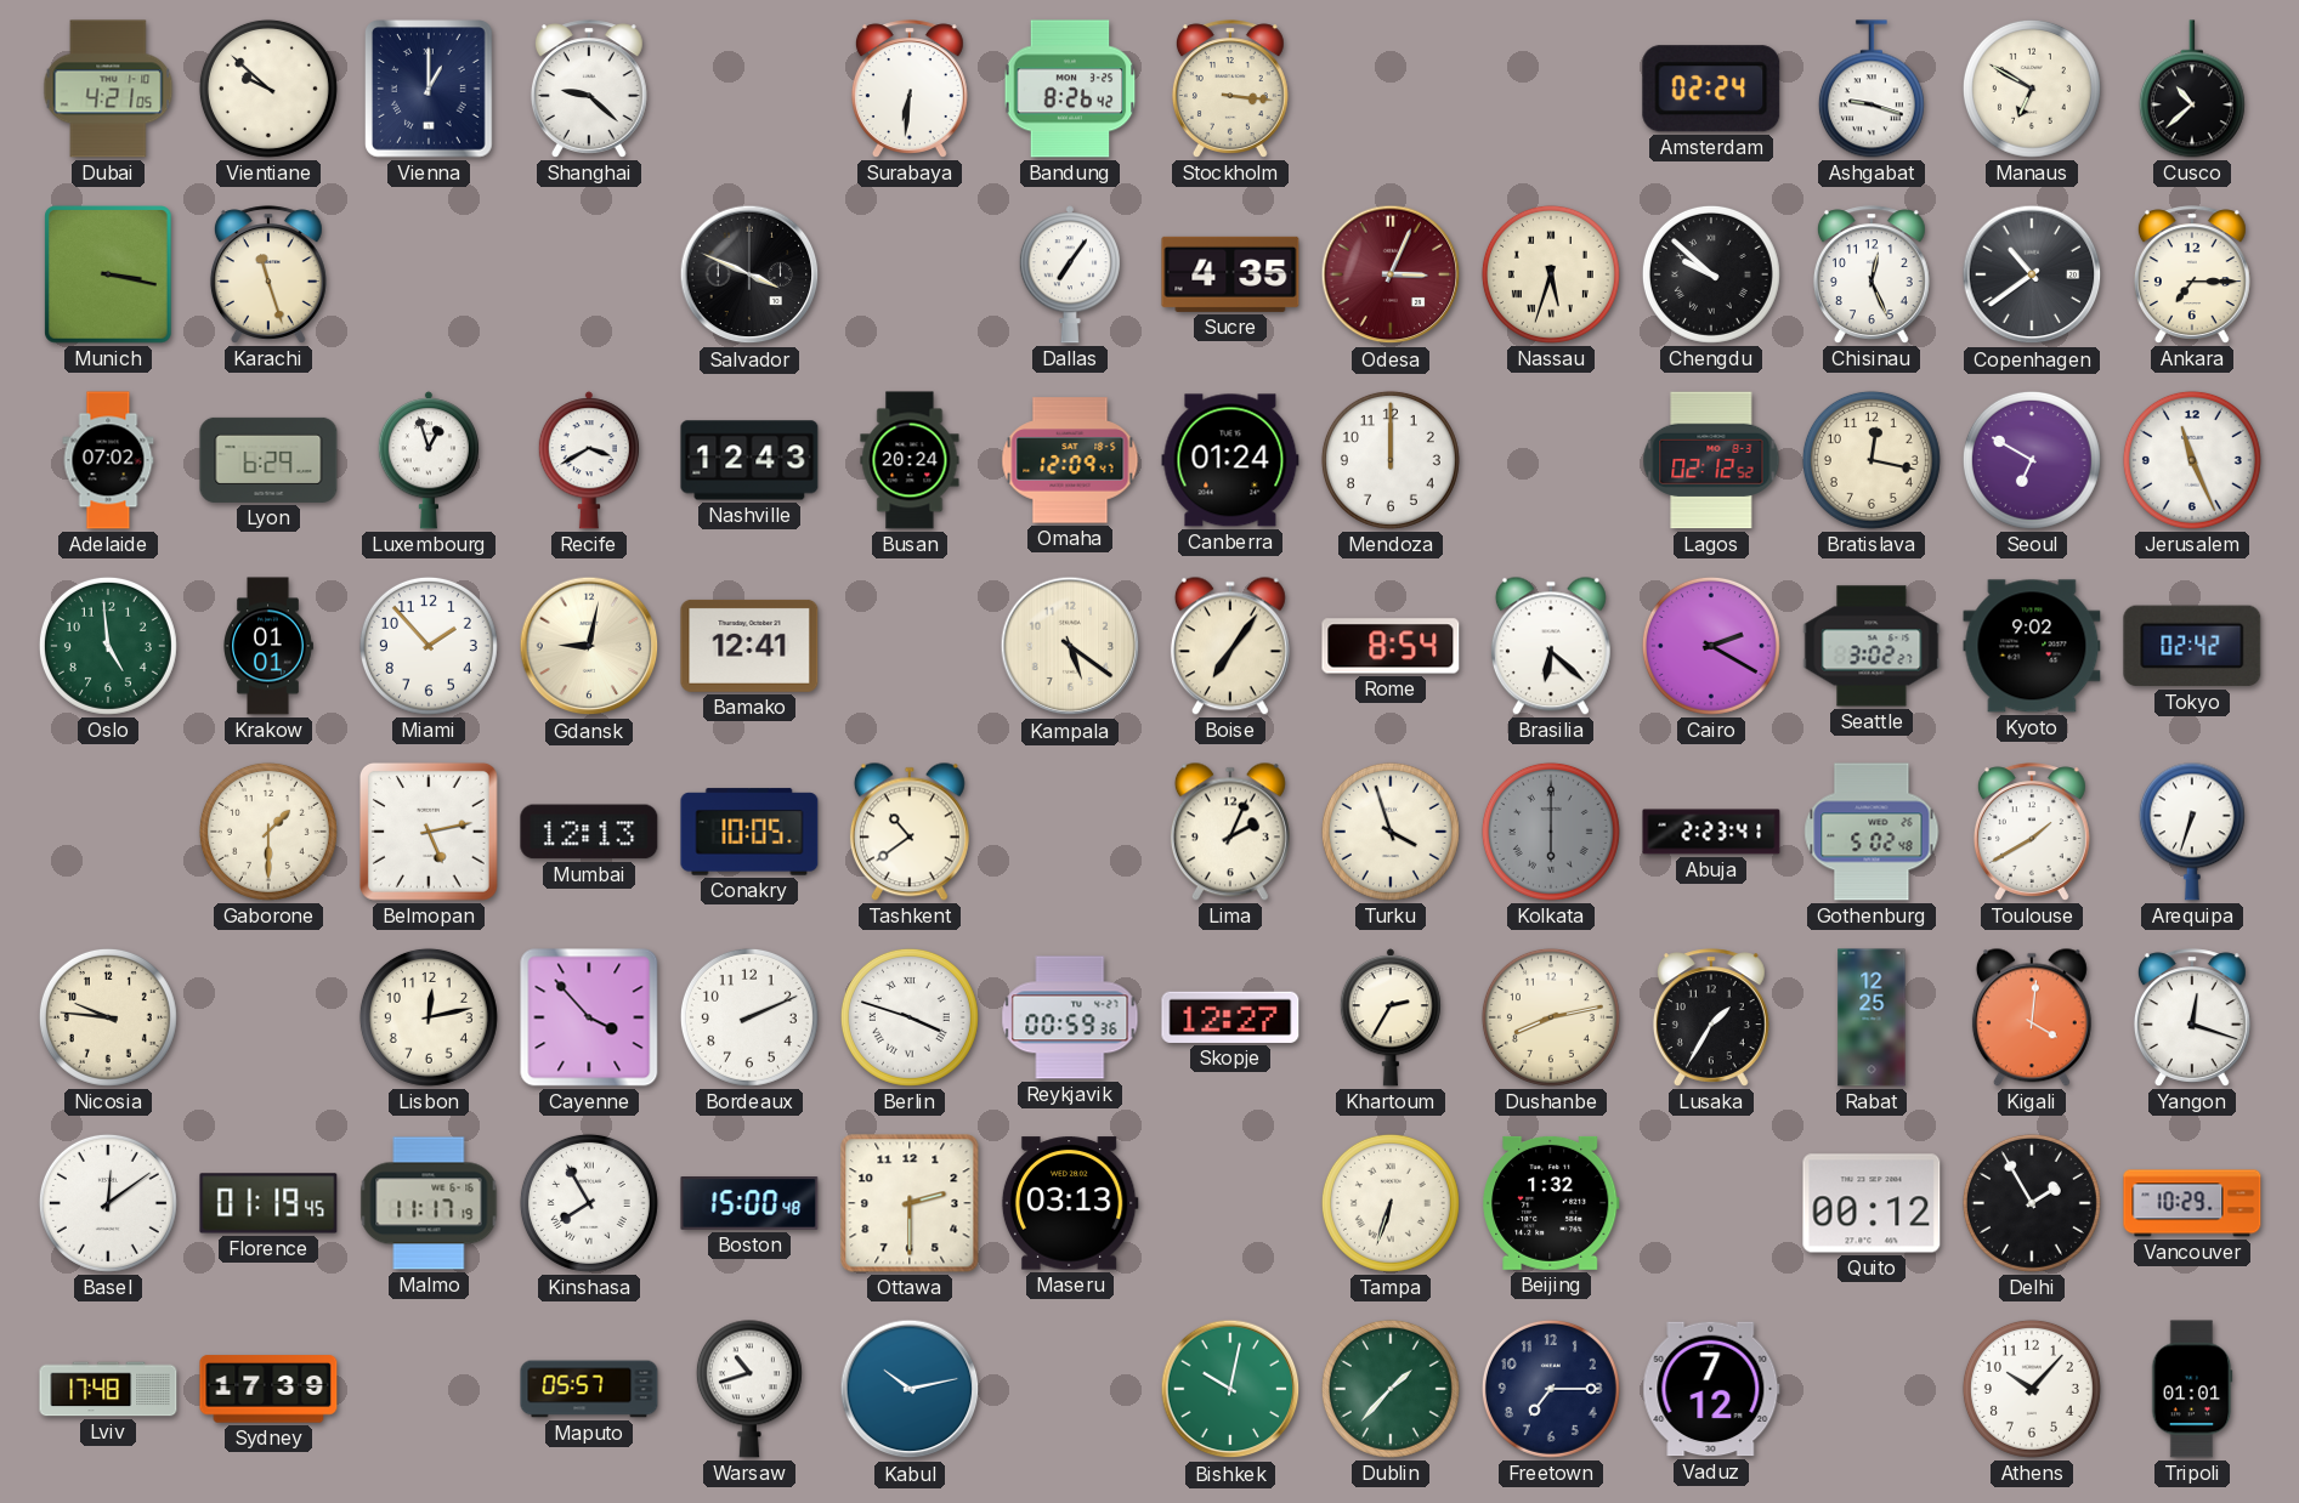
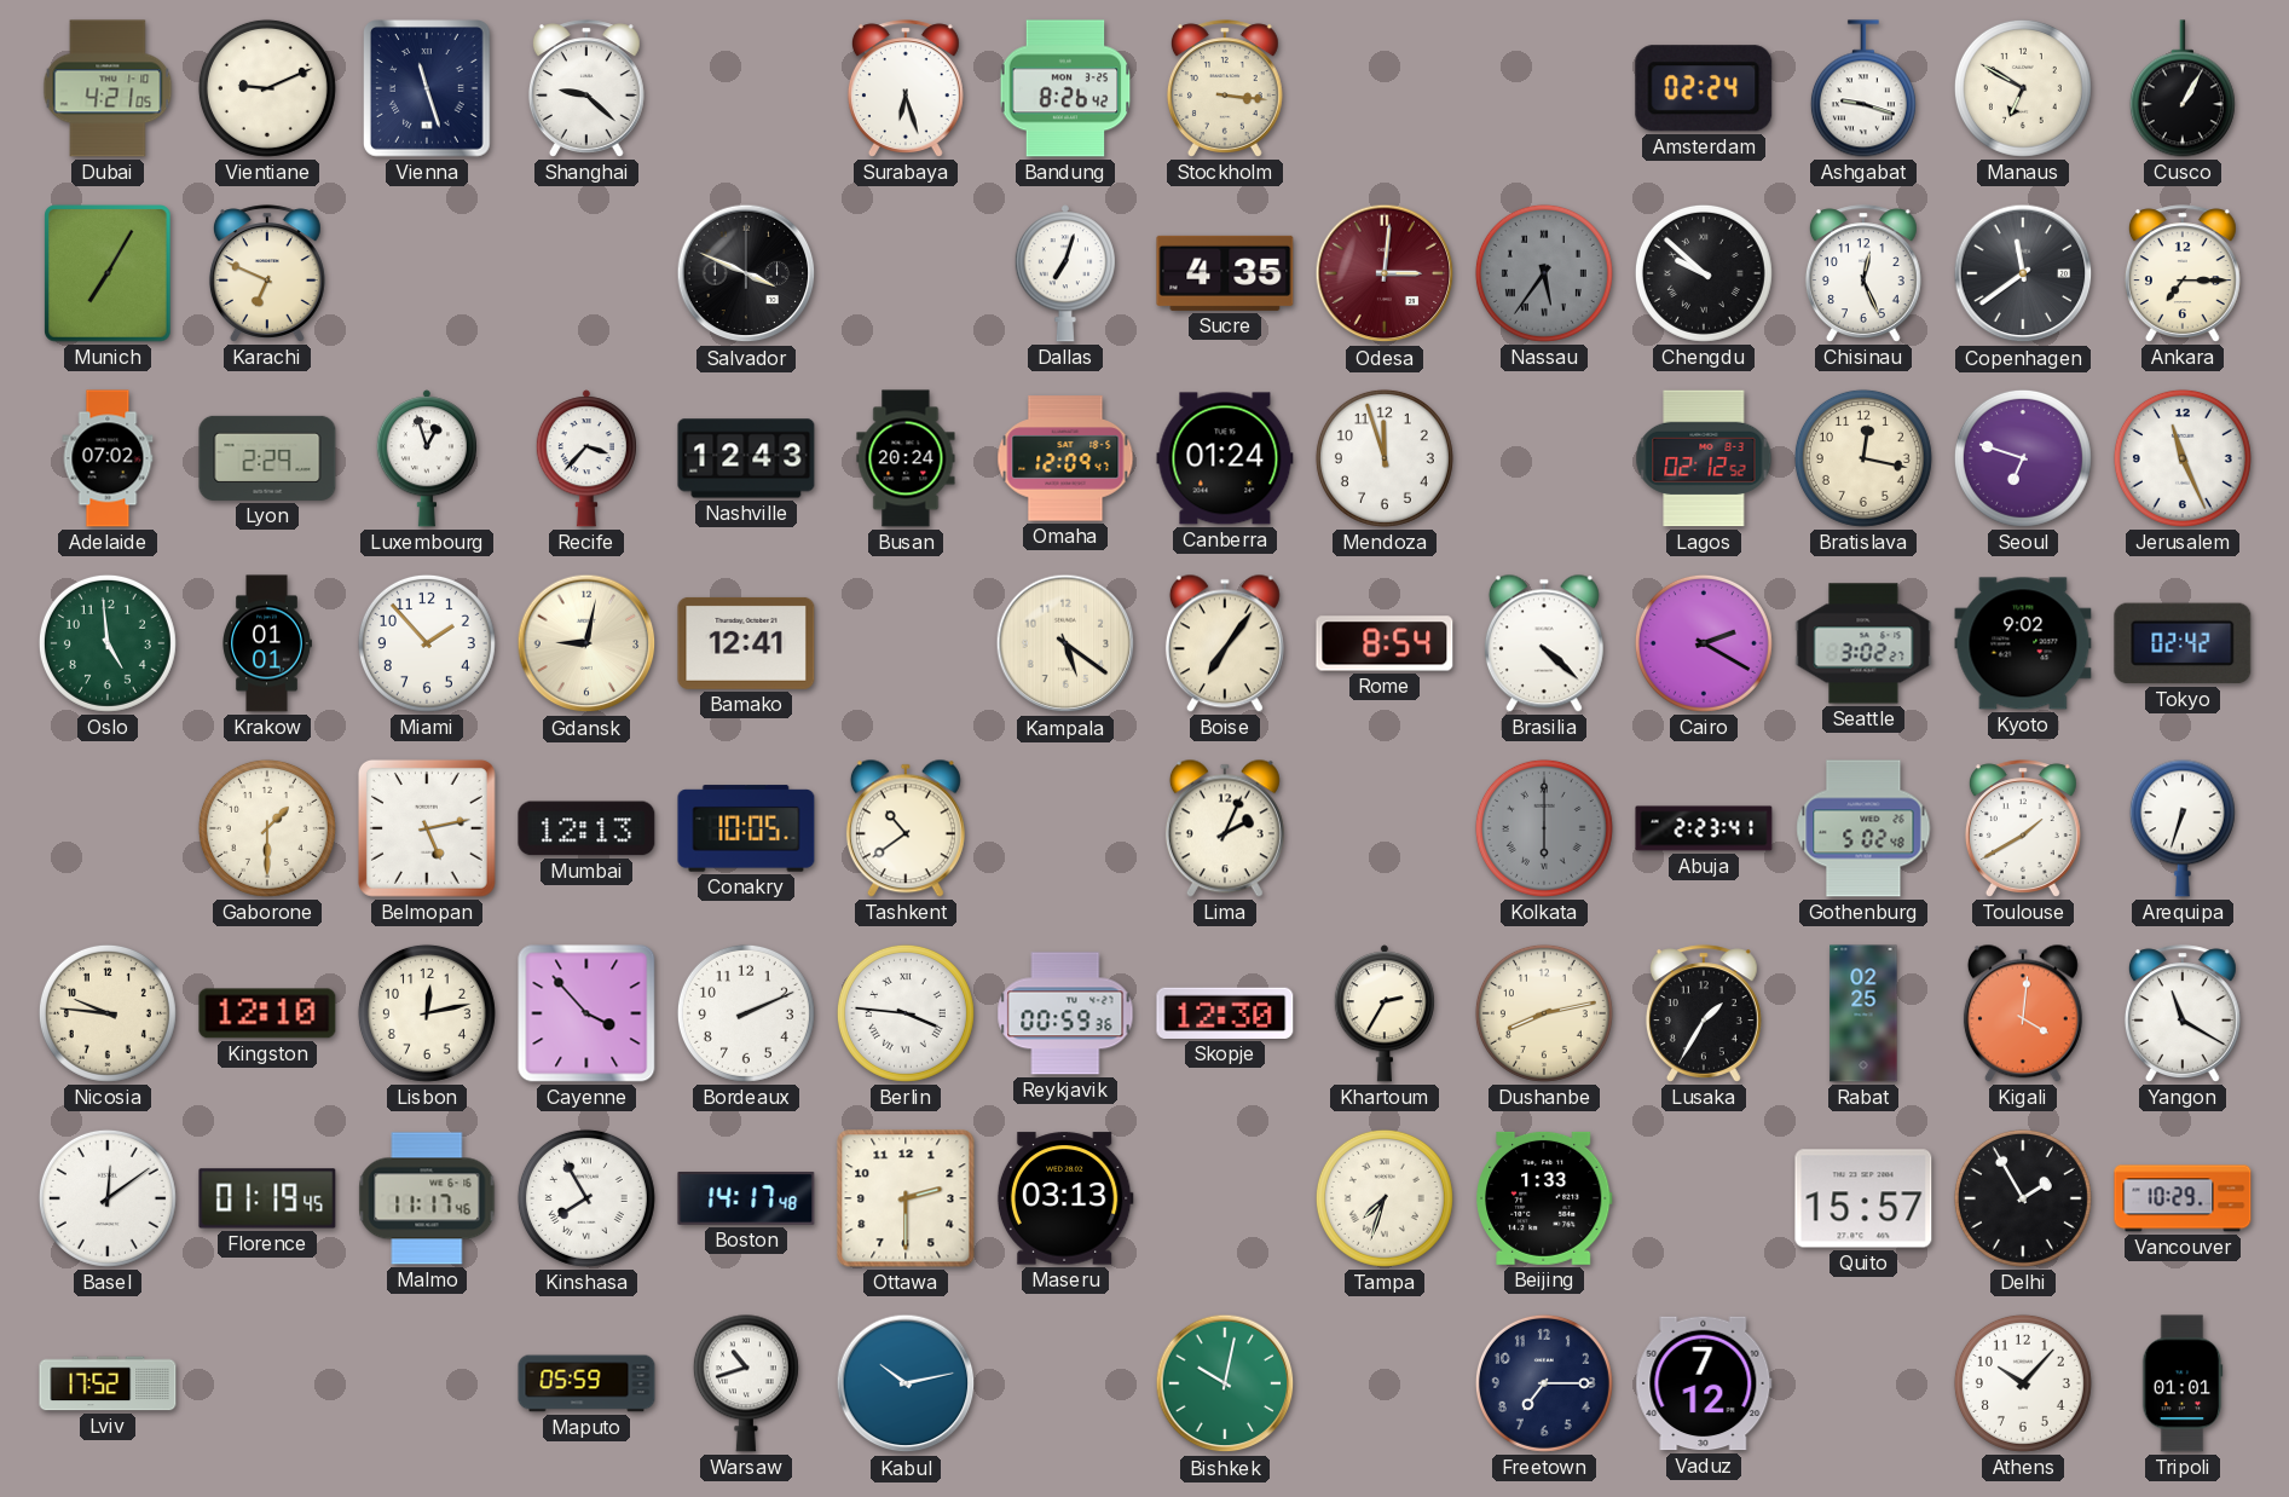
Vientiane: 9:52 -> 9:11 (267, 88)
Vienna: 1:00 -> 11:27 (428, 89)
Surabaya: 6:31 -> 6:27 (906, 88)
Cusco: 10:38 -> 1:05 (2183, 88)
Munich: 3:17 -> 7:05 (108, 273)
Karachi: 11:27 -> 6:49 (267, 273)
Dallas: 7:06 -> 7:03 (1065, 273)
Odesa: 3:04 -> 3:01 (1385, 273)
Nassau: 5:33 -> 5:36 (1544, 273)
Nassau dial: cream -> grey (1544, 273)
Copenhagen: 10:39 -> 11:39 (2023, 273)
Lyon: 6:29 -> 2:29 (267, 458)
Recife: 3:40 -> 3:37 (586, 458)
Mendoza: 12:00 -> 11:57 (1385, 458)
Seoul: 6:50 -> 6:48 (2023, 458)
Brasilia: 6:22 -> 4:22 (1544, 643)
Turku: 3:57 -> none (1391, 832)
Kingston: none -> 12:10 (267, 1013)
Berlin: 3:48 -> 3:46 (906, 1013)
Skopje: 12:27 -> 12:30 (1225, 1013)
Rabat: 12:25 -> 02:25 (1863, 1013)
Yangon: 12:18 -> 11:20 (2183, 1013)
Malmo: 11:17:19 -> 11:17:46 (427, 1198)
Boston: 15:00 -> 14:17 (746, 1200)
Tampa: 6:33 -> 7:33 (1385, 1198)
Beijing: 1:32 -> 1:33 (1544, 1198)
Quito: 00:12 -> 15:57 (1863, 1198)
Lviv: 17:48 -> 17:52 (108, 1383)
Sydney: 17:39 -> none (268, 1389)
Maputo: 05:57 -> 05:59 (586, 1383)
Dublin: 1:37 -> none (1391, 1389)
